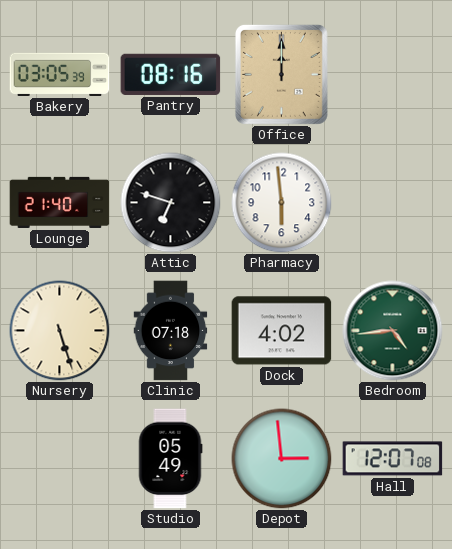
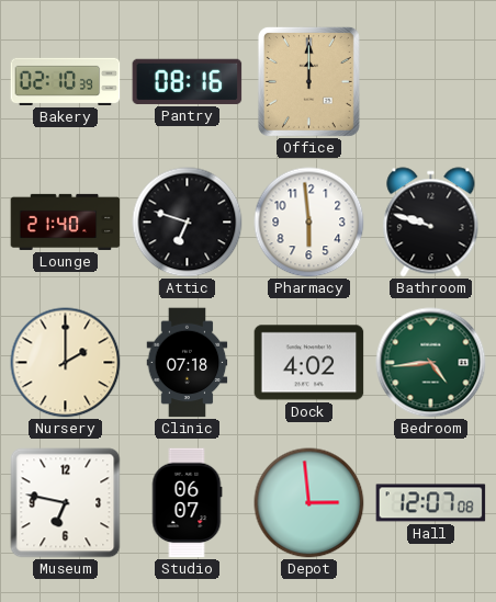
Bakery: 03:05 -> 02:10 (66, 81)
Bathroom: none -> 9:48 (431, 223)
Nursery: 5:27 -> 2:00 (66, 363)
Museum: none -> 6:47 (66, 503)
Studio: 05:49 -> 06:07 (187, 503)
